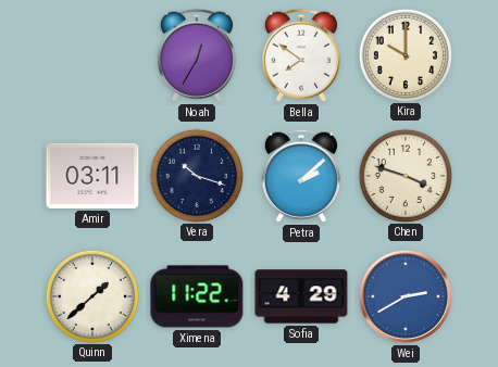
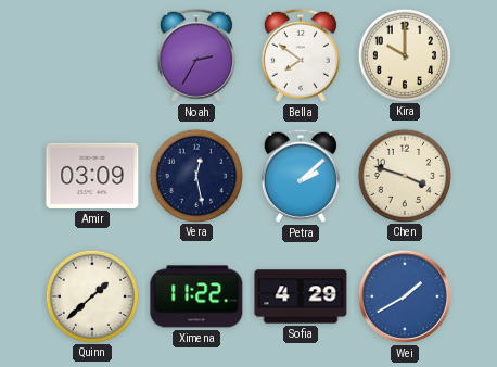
Noah: 12:35 -> 2:35 (196, 55)
Amir: 03:11 -> 03:09 (92, 176)
Vera: 10:18 -> 12:28 (195, 175)
Wei: 2:40 -> 1:40 (405, 296)
